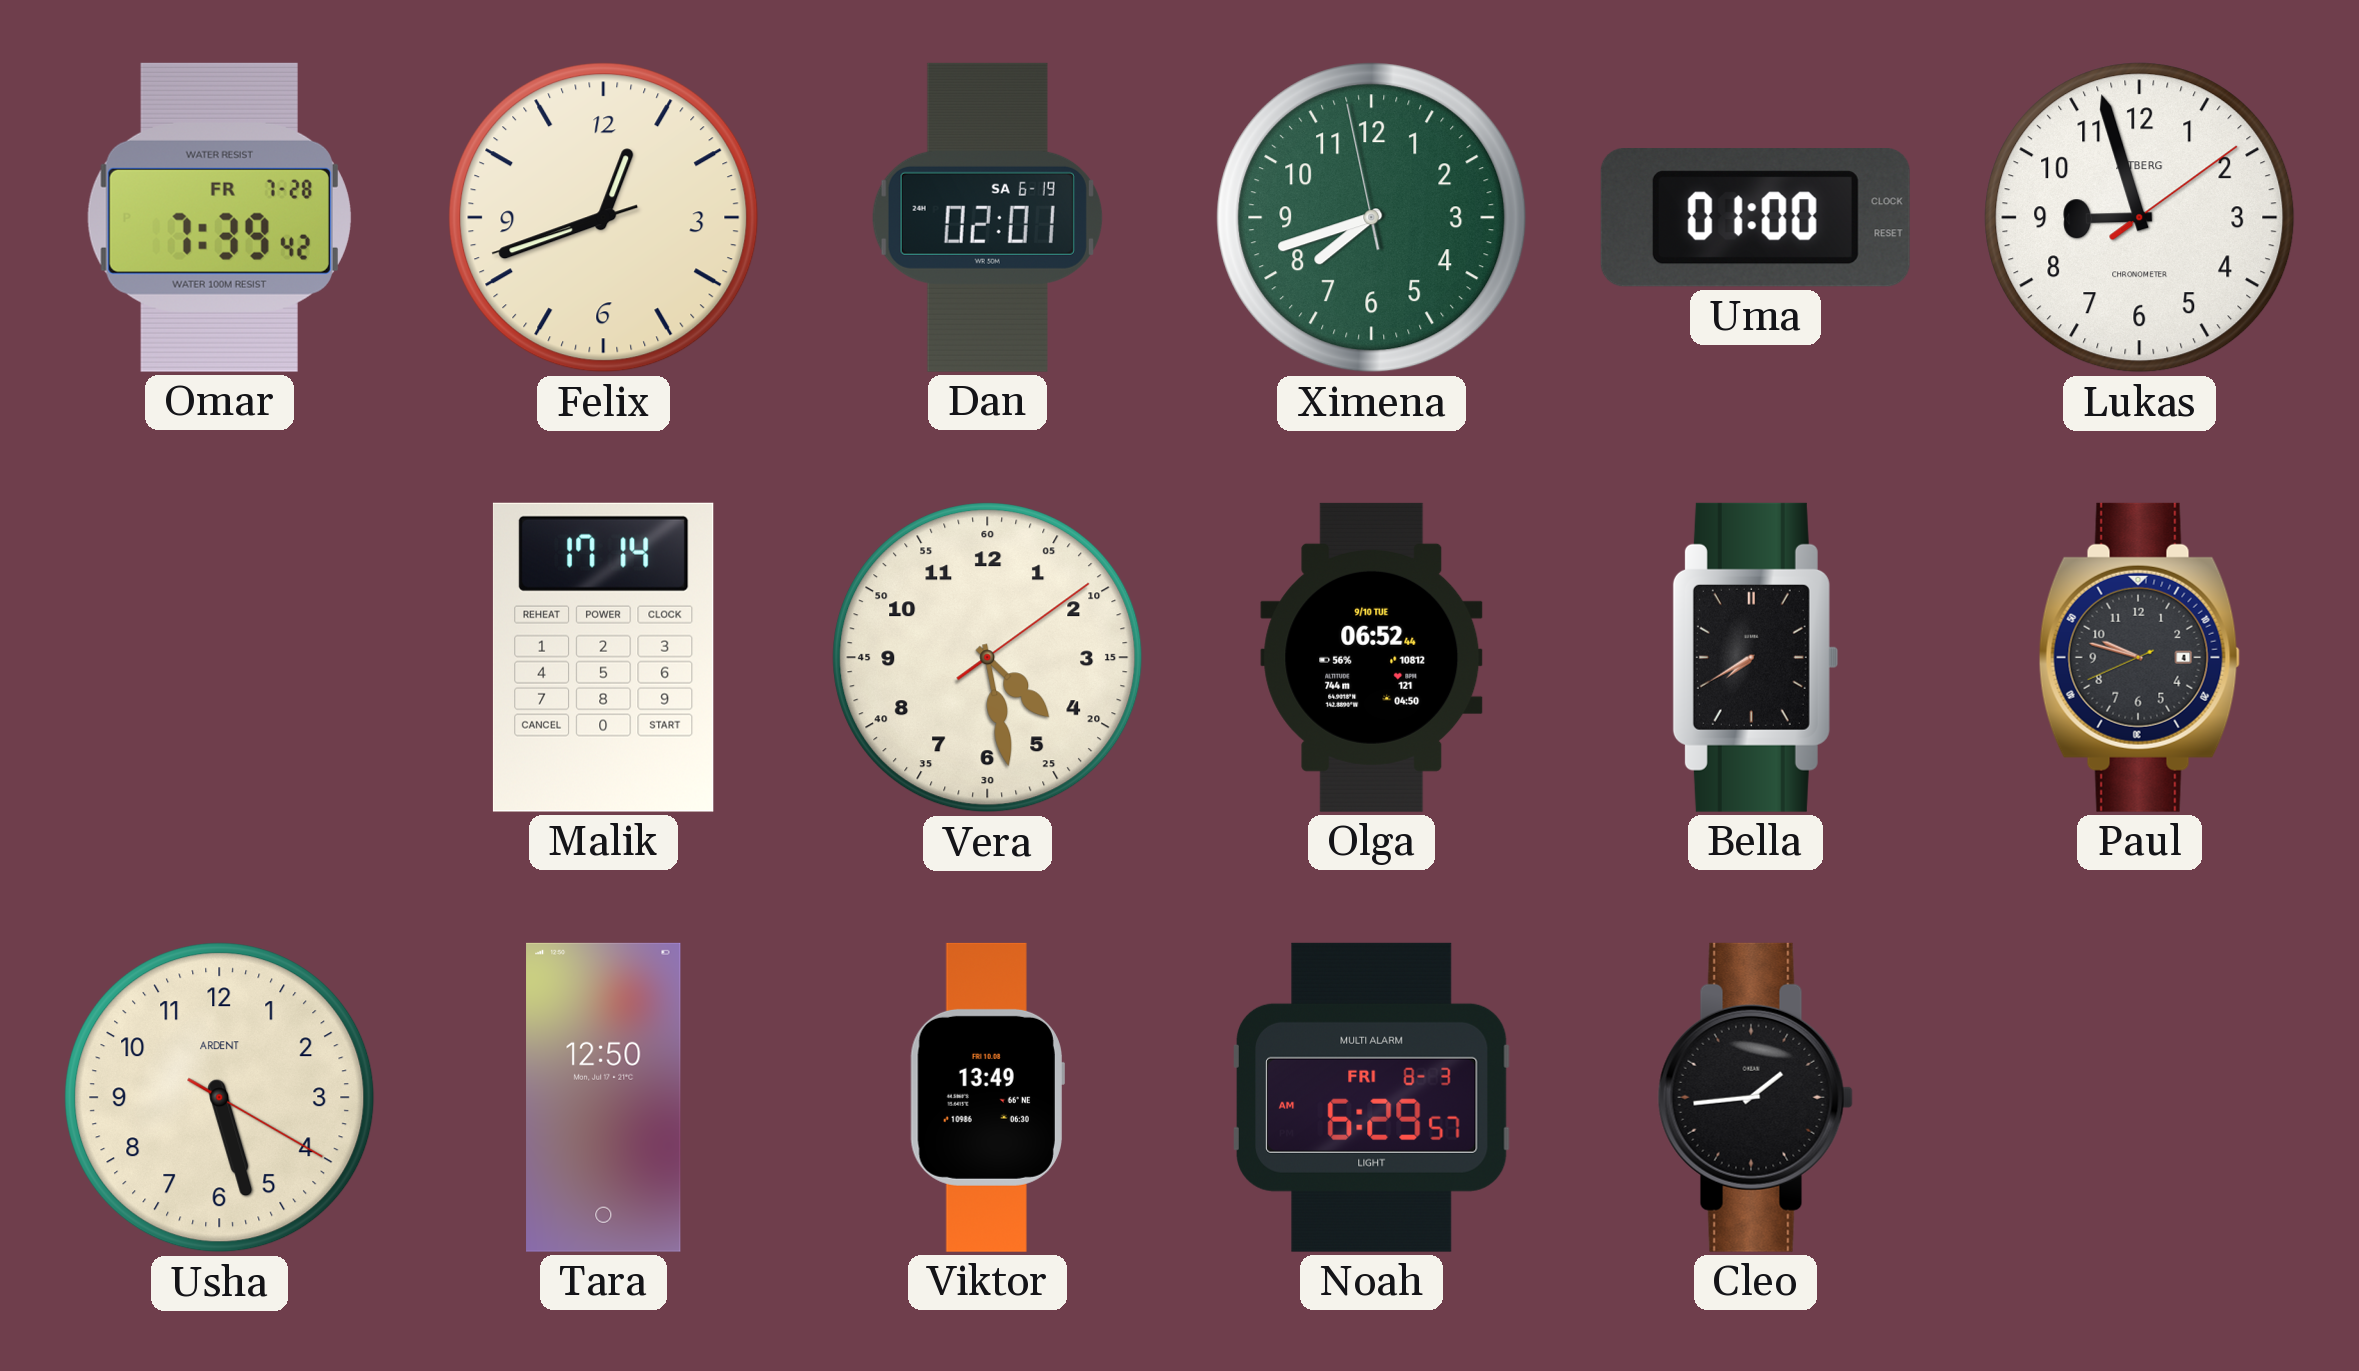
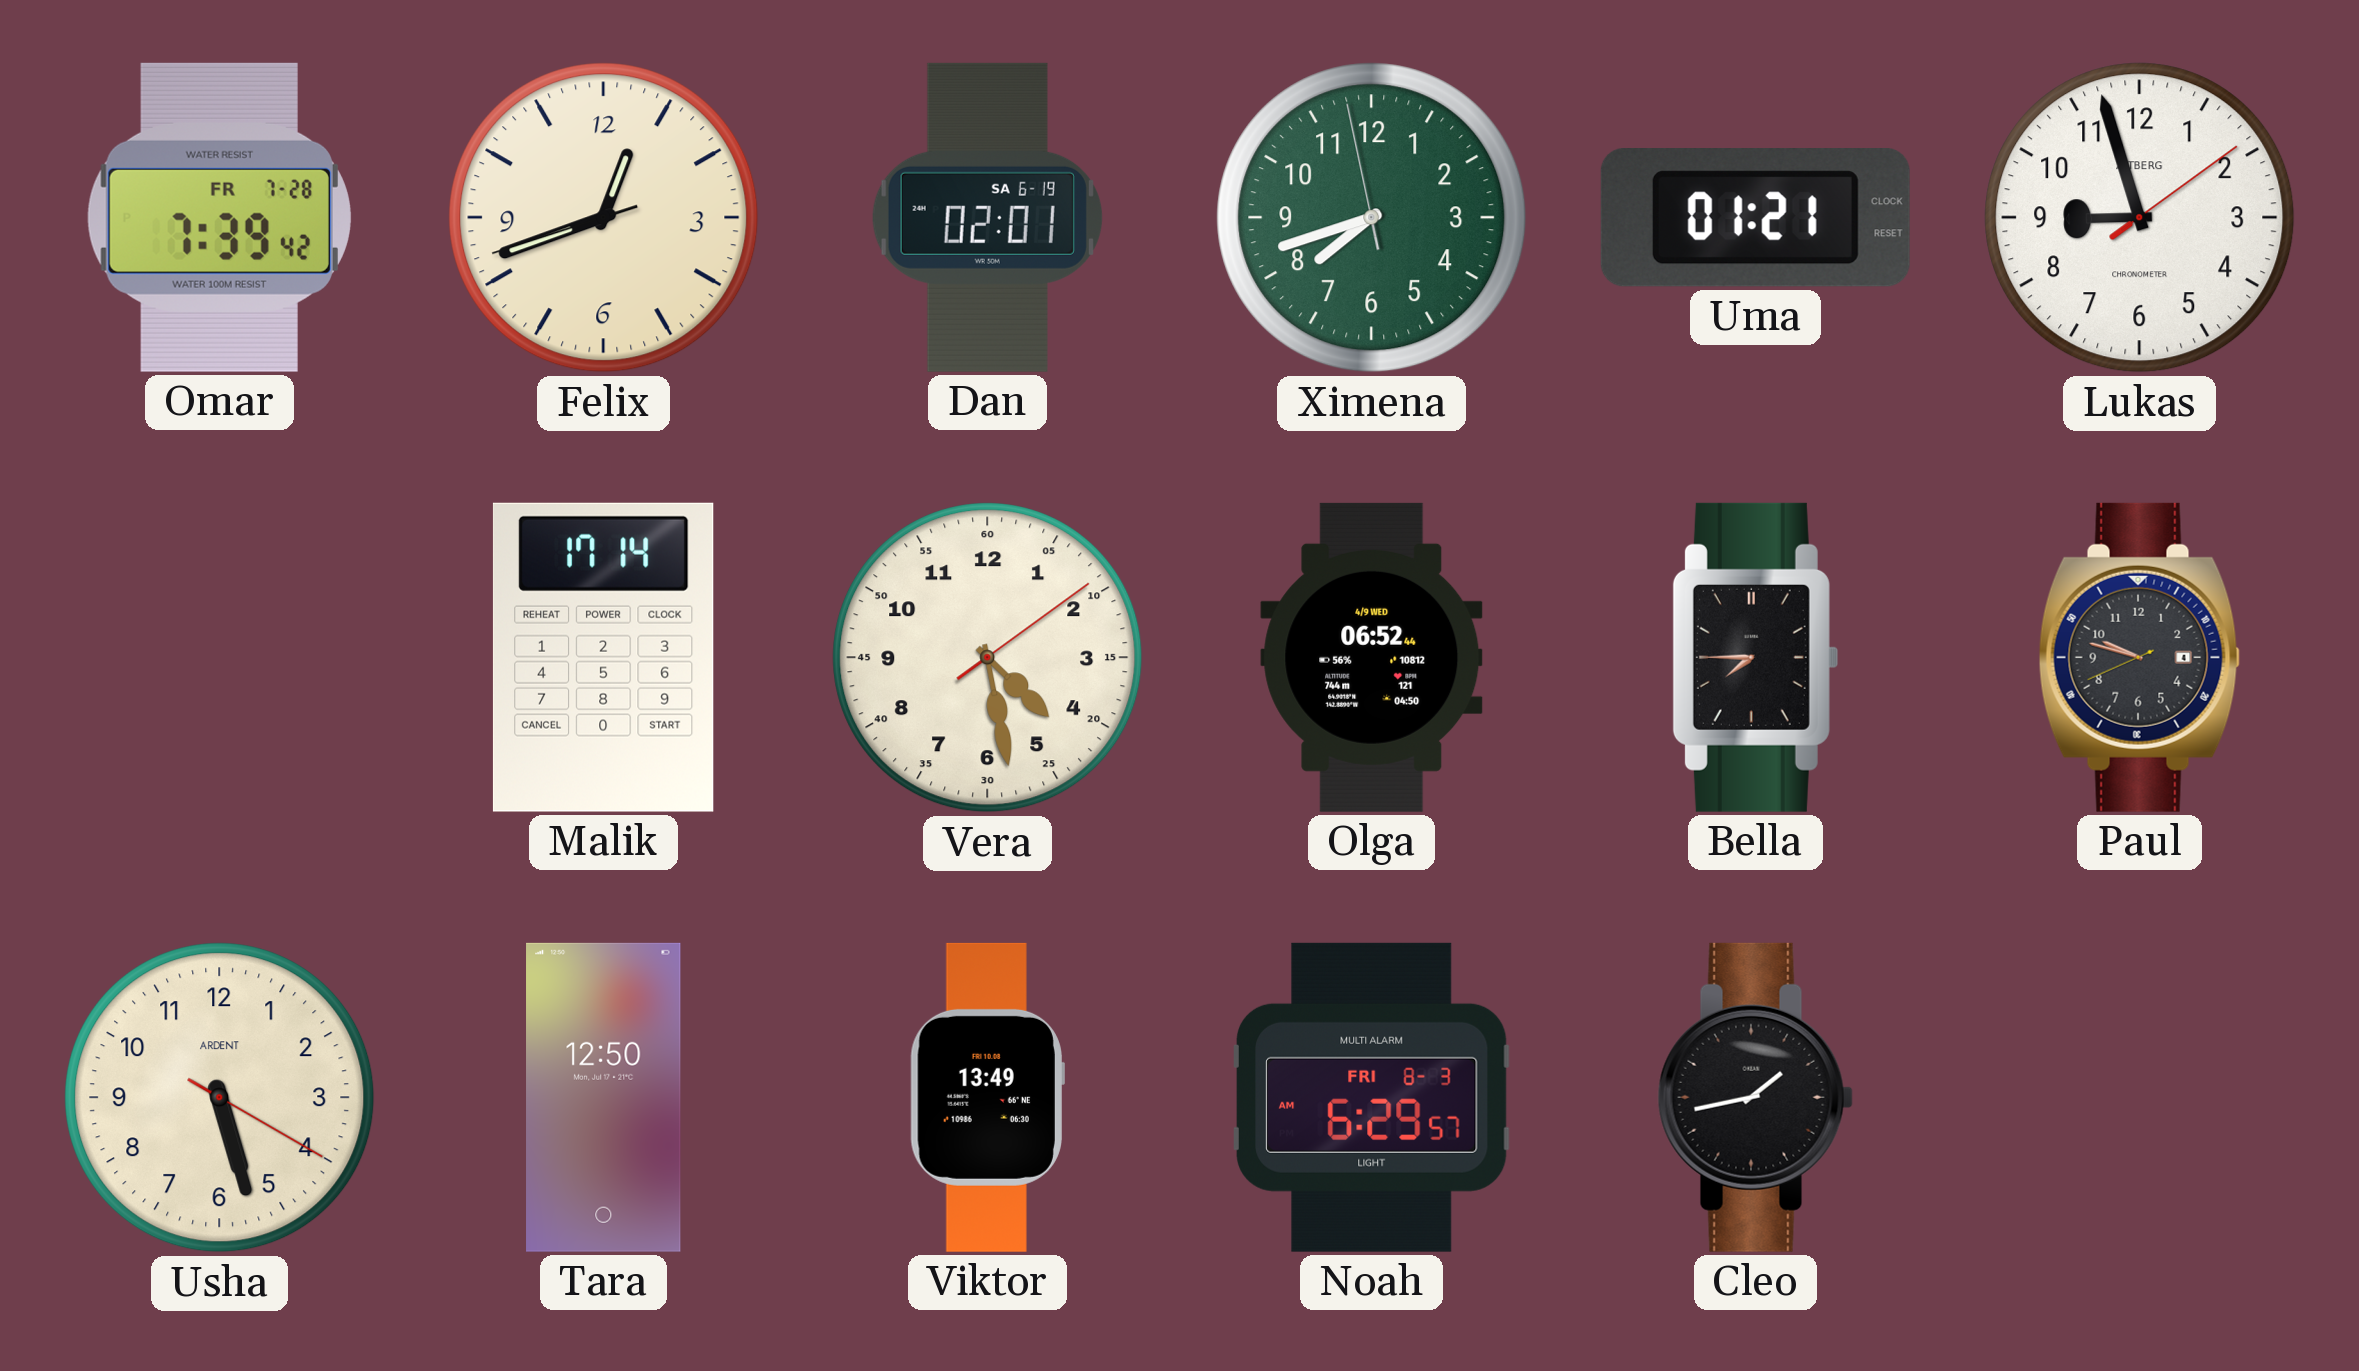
Uma: 01:00 -> 01:21 (1755, 218)
Olga date: 9/10 TUE -> 4/9 WED (1372, 657)
Bella: 7:40 -> 7:45 (1755, 657)
Cleo: 1:44 -> 1:43 (1755, 1097)
